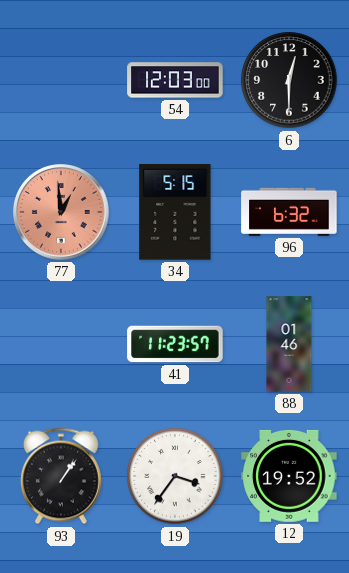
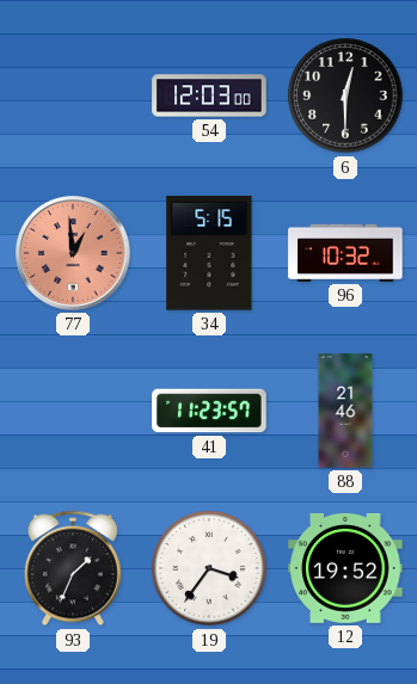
96: 6:32 -> 10:32 (345, 253)
88: 01:46 -> 21:46 (345, 411)
93: 1:06 -> 1:34 (73, 568)
